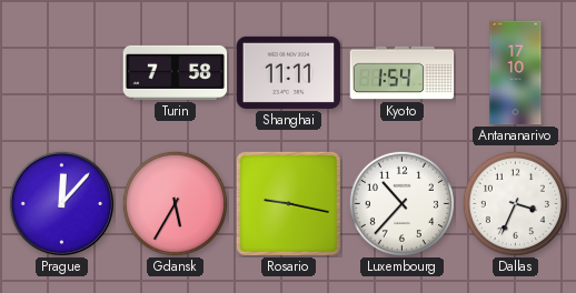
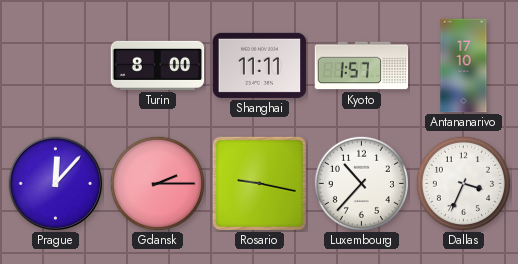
Turin: 7:58 -> 8:00 (158, 65)
Kyoto: 1:54 -> 1:57 (362, 66)
Gdansk: 5:35 -> 2:15 (157, 183)
